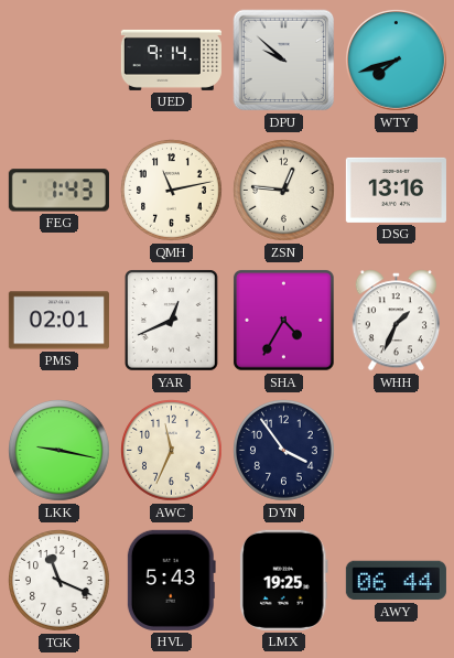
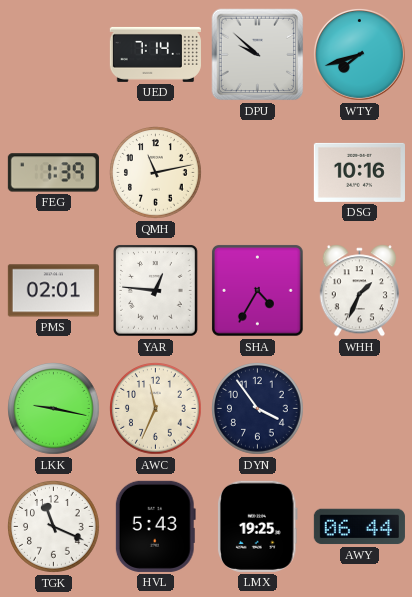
UED: 9:14 -> 7:14 (155, 54)
FEG: 1:43 -> 1:39 (53, 173)
ZSN: 12:46 -> none (284, 191)
DSG: 13:16 -> 10:16 (359, 172)
YAR: 12:41 -> 12:46 (156, 291)
